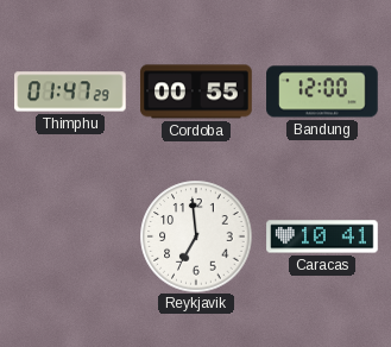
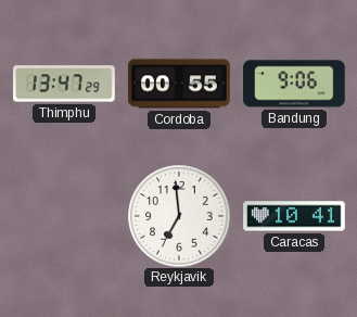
Thimphu: 01:47 -> 13:47 (64, 84)
Bandung: 12:00 -> 9:06 (294, 84)
